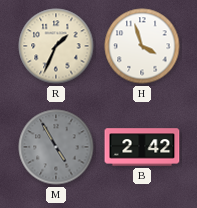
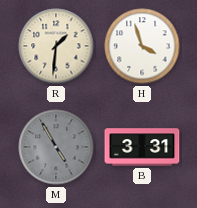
R: 1:34 -> 1:31 (56, 46)
B: 2:42 -> 3:31 (142, 147)
